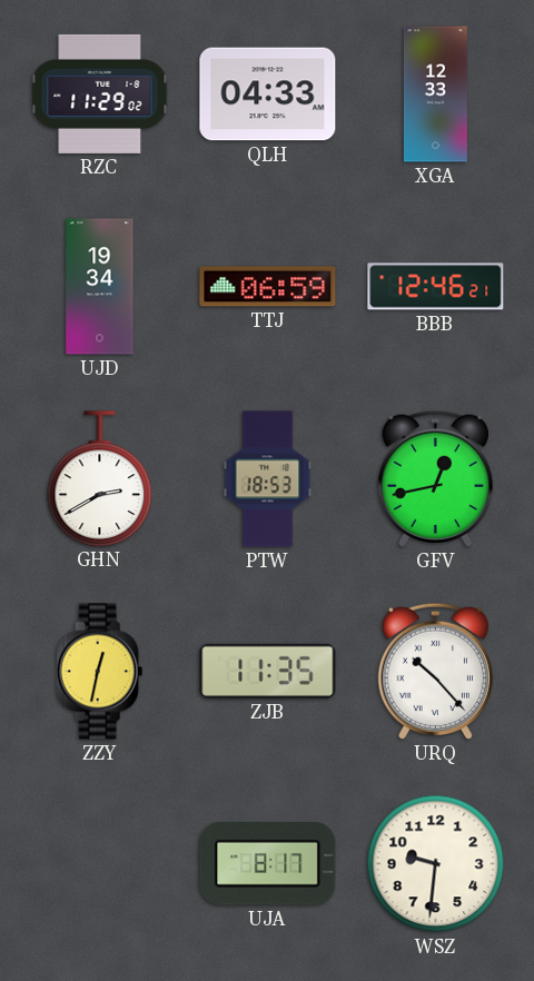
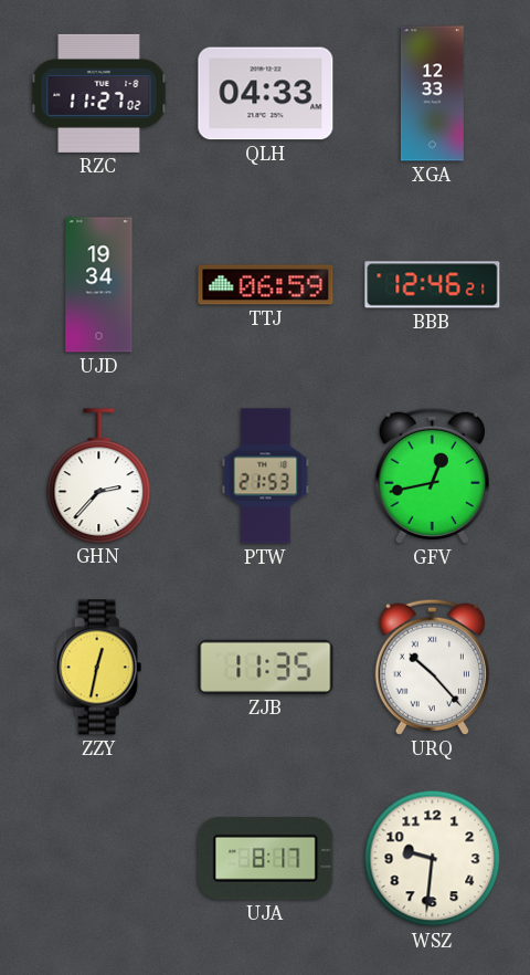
RZC: 11:29 -> 11:27 (99, 93)
GHN: 2:40 -> 2:37 (99, 475)
PTW: 18:53 -> 21:53 (266, 476)
